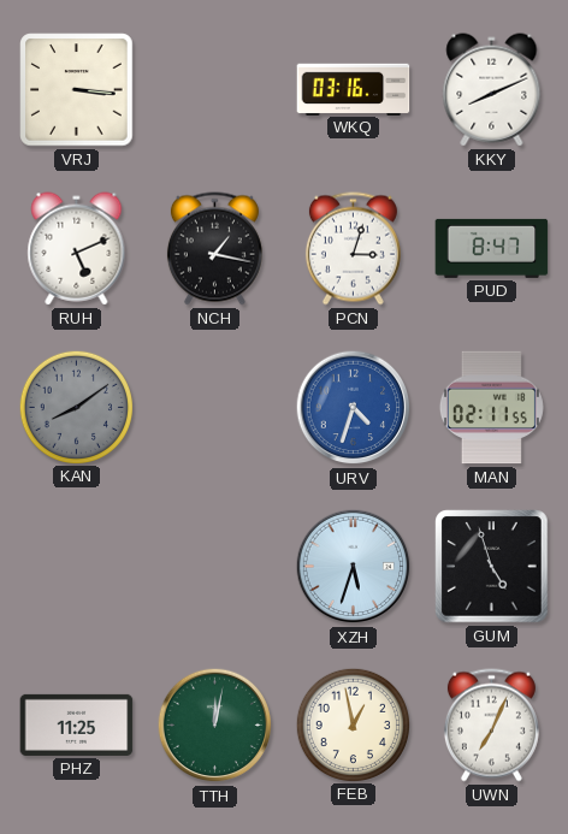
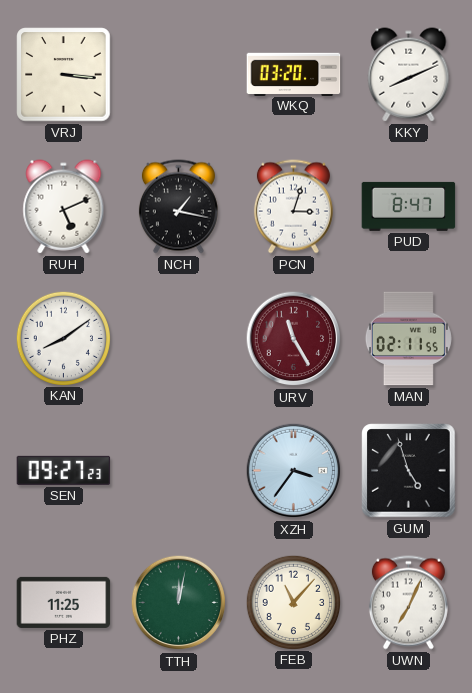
WKQ: 03:16 -> 03:20 (294, 74)
KAN dial: grey -> white (63, 338)
URV: 4:33 -> 11:25 (294, 339)
URV dial: blue -> burgundy (294, 339)
SEN: none -> 09:27 (64, 470)
XZH: 5:33 -> 3:36 (294, 471)
FEB: 12:58 -> 11:07 (293, 602)
